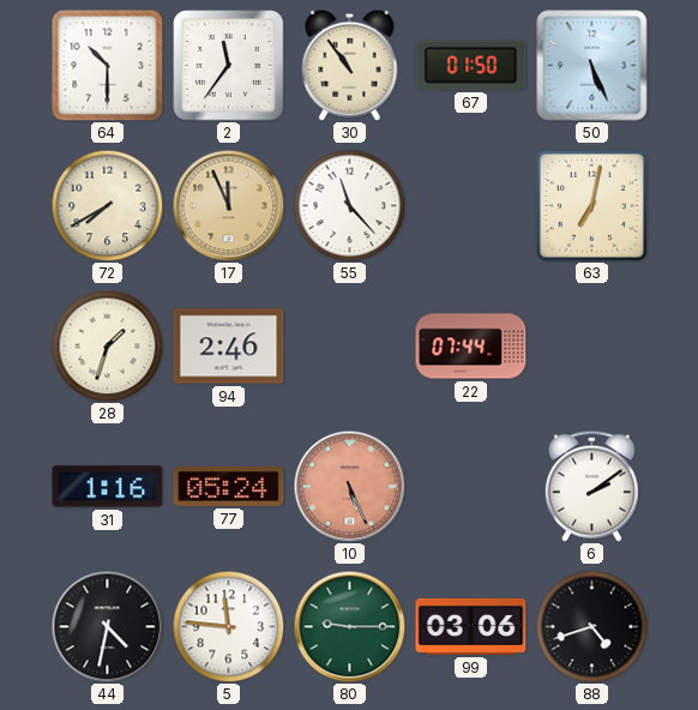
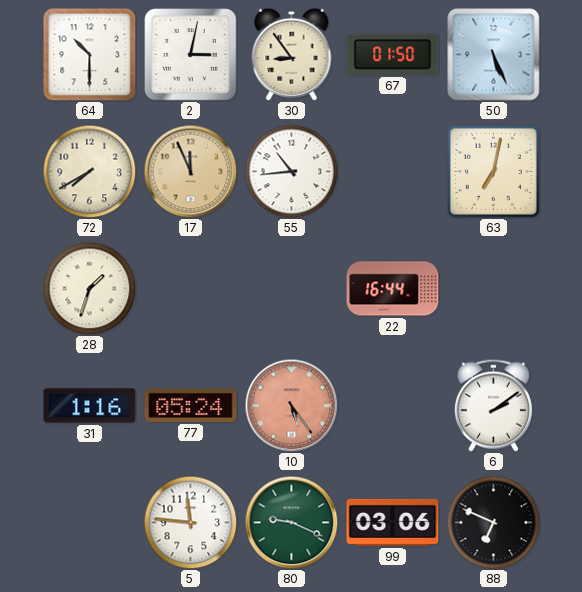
2: 11:36 -> 3:02 (191, 55)
30: 10:54 -> 8:54 (292, 54)
55: 11:23 -> 10:44 (291, 171)
94: 2:46 -> none (229, 347)
22: 07:44 -> 16:44 (393, 289)
10: 5:26 -> 5:24 (291, 405)
44: 4:32 -> none (107, 626)
80: 9:15 -> 9:19 (291, 522)
88: 4:42 -> 6:49 (493, 522)
